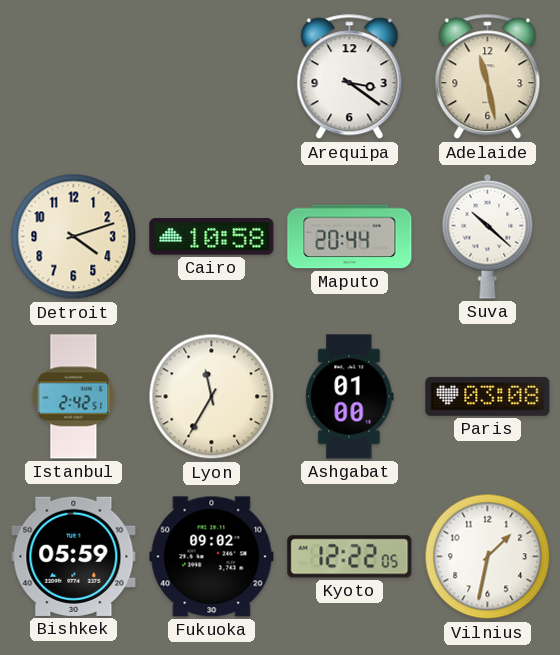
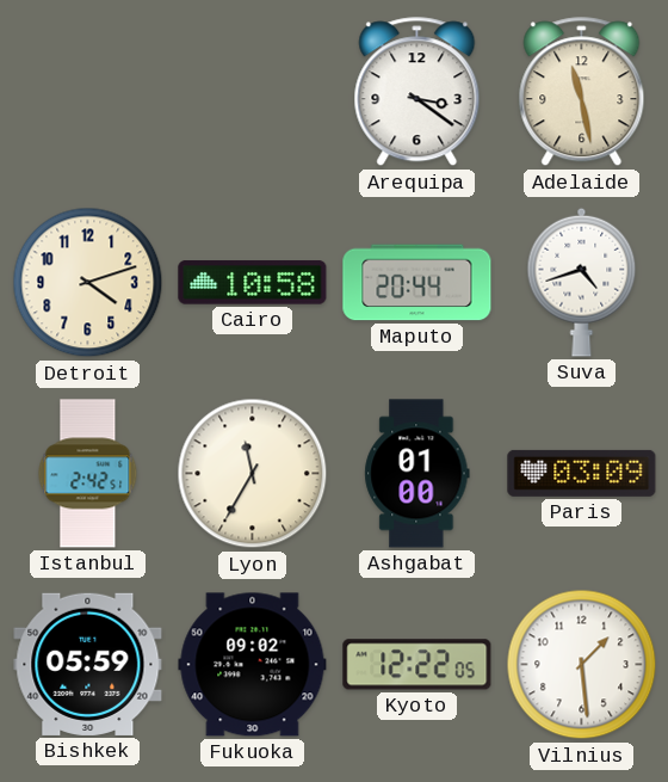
Suva: 10:22 -> 4:42 (582, 282)
Paris: 03:08 -> 03:09 (582, 473)
Vilnius: 1:32 -> 1:29 (582, 665)
